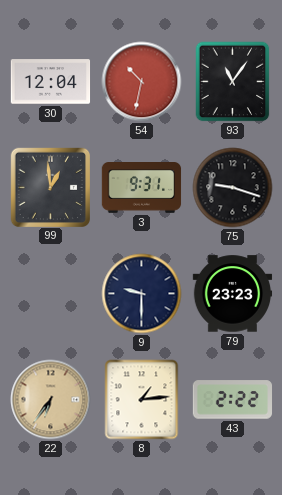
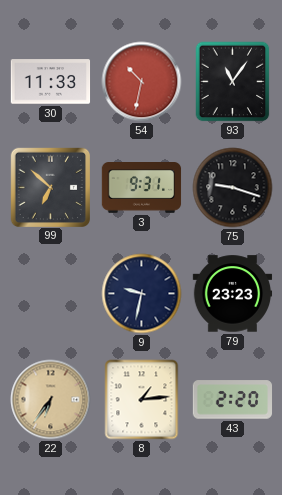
30: 12:04 -> 11:33 (51, 82)
99: 12:59 -> 6:52 (50, 187)
9: 9:30 -> 9:32 (142, 294)
43: 2:22 -> 2:20 (233, 400)
